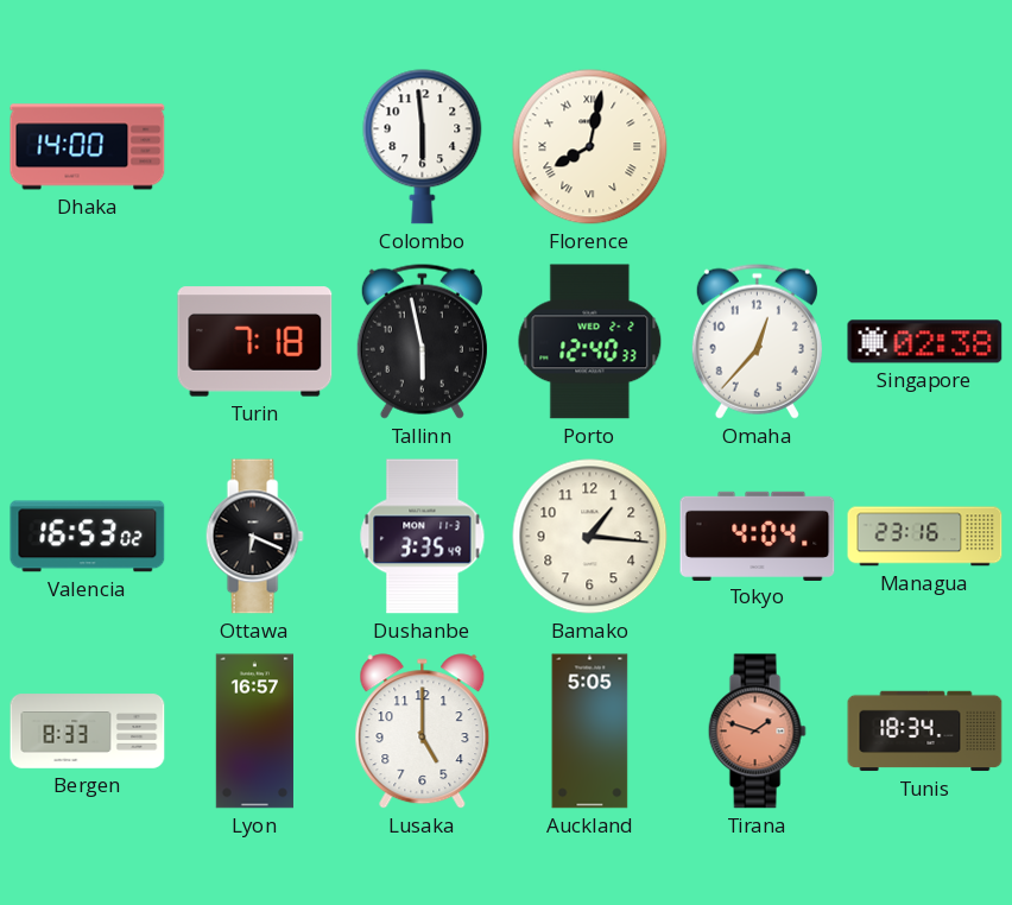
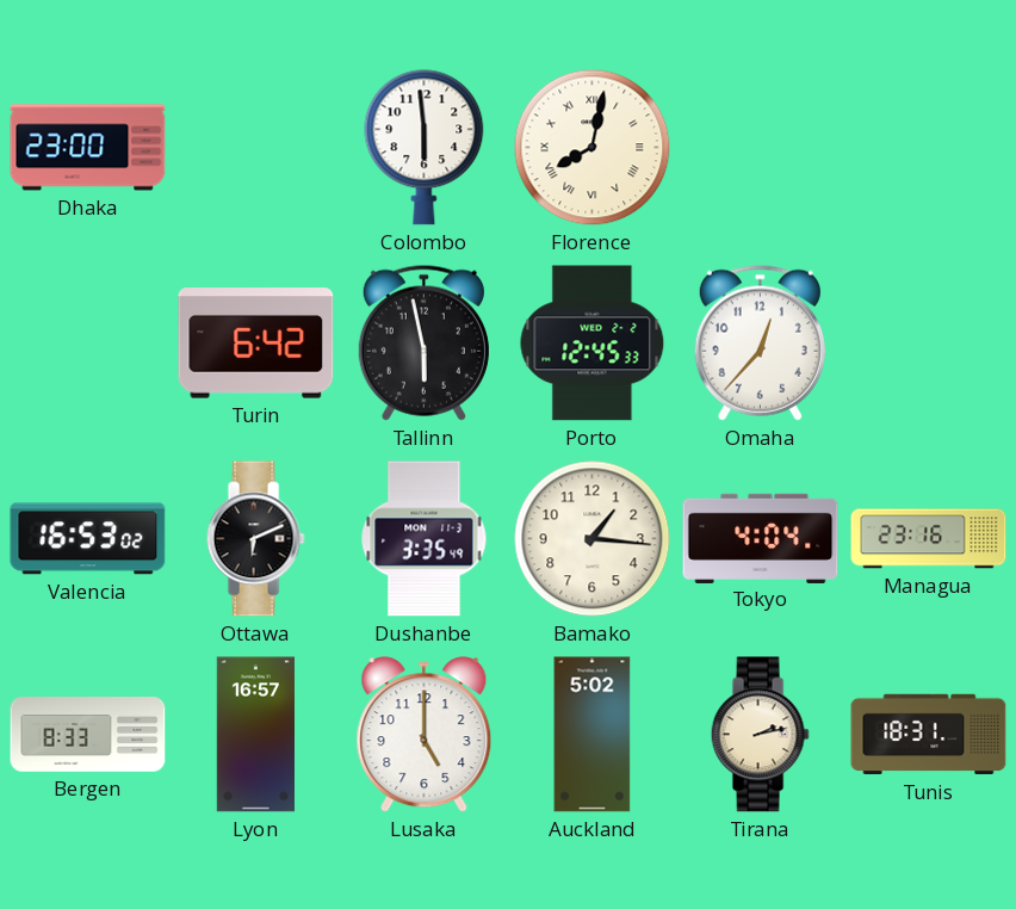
Dhaka: 14:00 -> 23:00 (88, 148)
Turin: 7:18 -> 6:42 (256, 344)
Porto: 12:40 -> 12:45 (593, 344)
Singapore: 02:38 -> none (925, 342)
Ottawa: 6:19 -> 6:11 (255, 539)
Auckland: 5:05 -> 5:02 (593, 735)
Tirana: 1:48 -> 2:13 (760, 735)
Tirana dial: salmon -> cream (760, 735)
Tunis: 18:34 -> 18:31 (929, 735)
